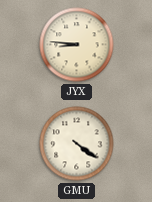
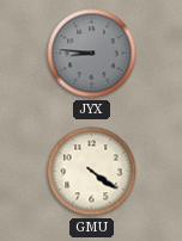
JYX dial: cream -> grey (92, 54)
